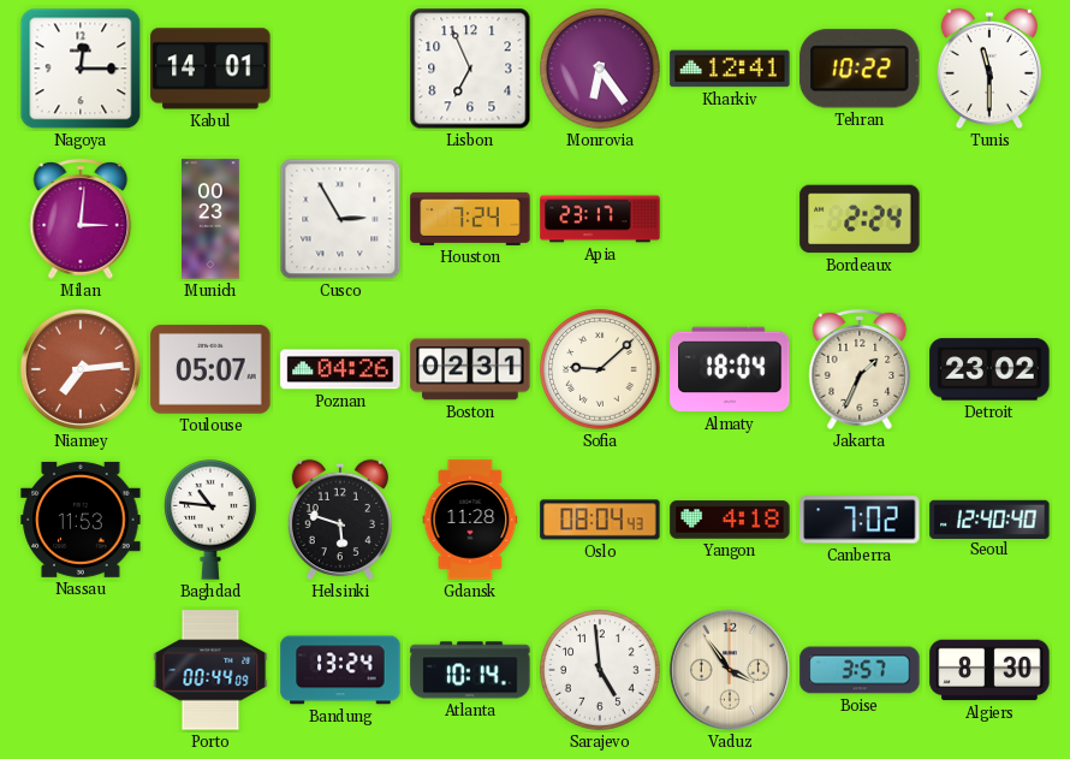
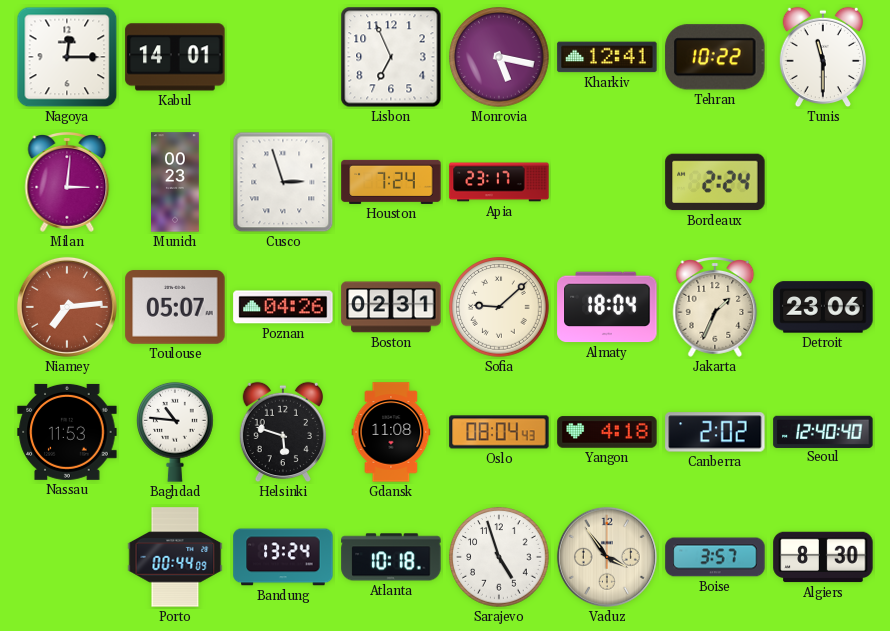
Monrovia: 6:24 -> 5:17 (499, 57)
Cusco: 2:55 -> 2:57 (283, 182)
Detroit: 23:02 -> 23:06 (823, 307)
Gdansk: 11:28 -> 11:08 (391, 432)
Canberra: 7:02 -> 2:02 (715, 432)
Atlanta: 10:14 -> 10:18 (391, 557)
Sarajevo: 4:59 -> 4:57 (499, 557)
